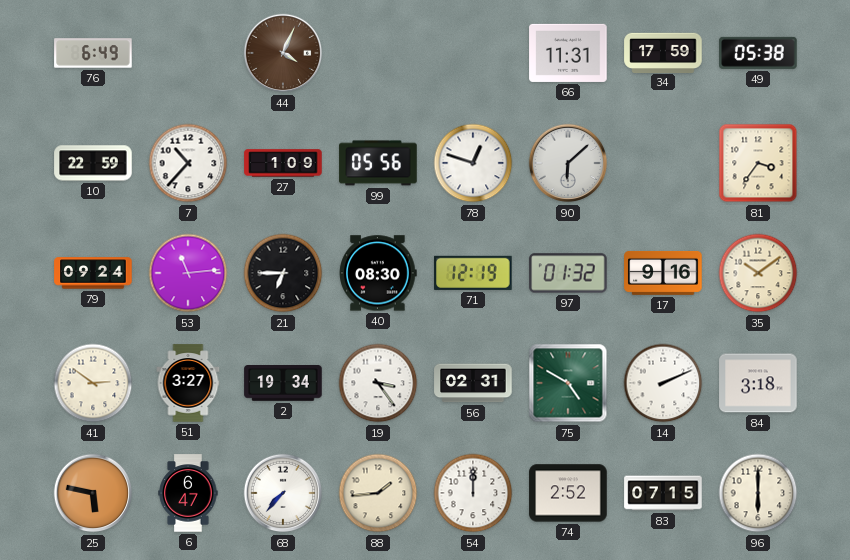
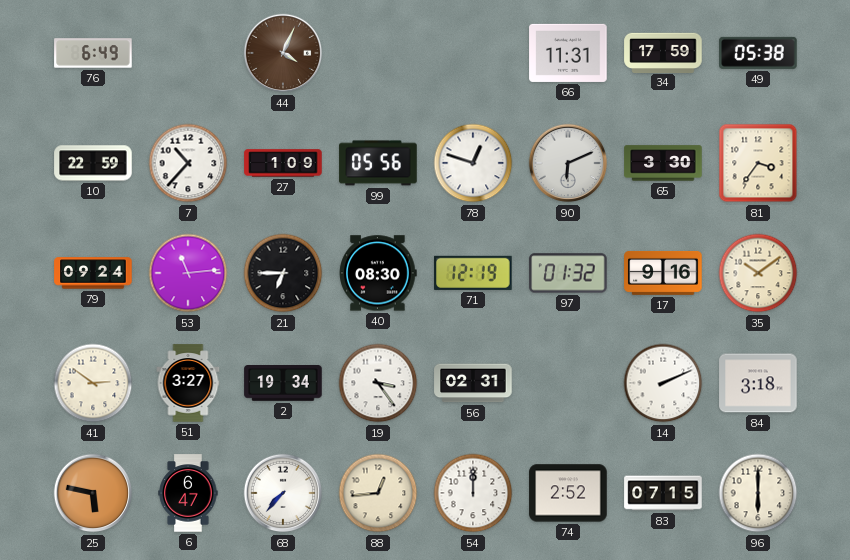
90: 6:08 -> 6:11 (568, 163)
65: none -> 3:30 (663, 163)
75: 4:50 -> none (568, 383)
88: 1:44 -> 12:44 (378, 493)
